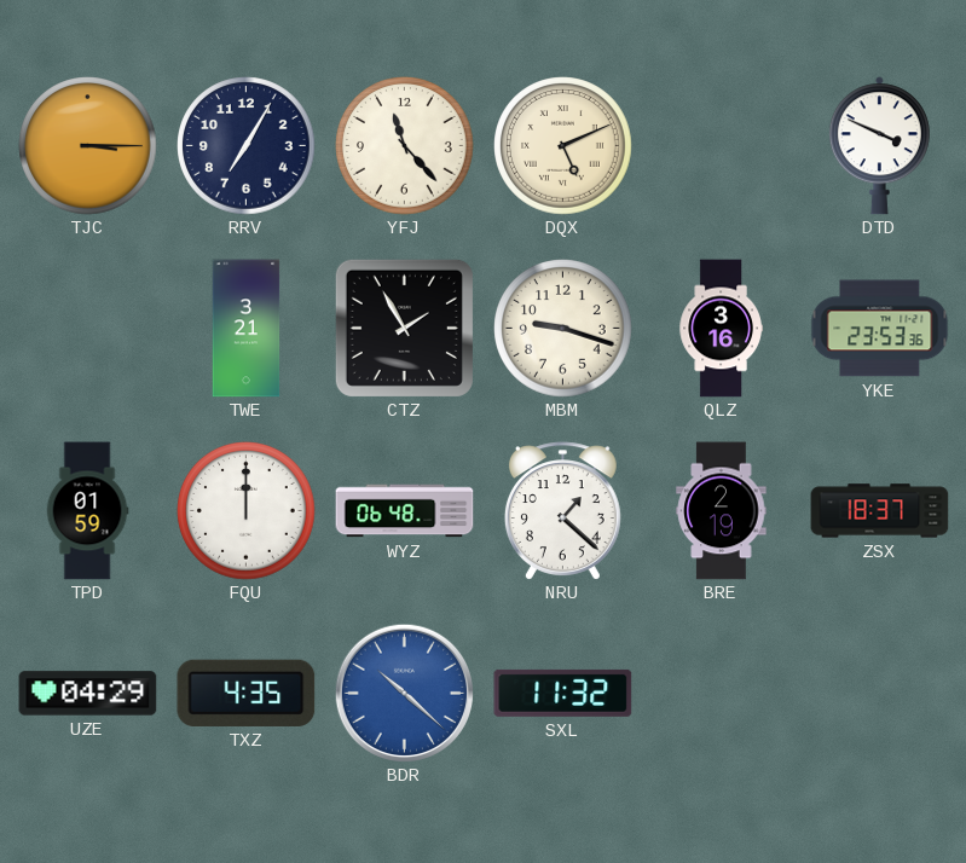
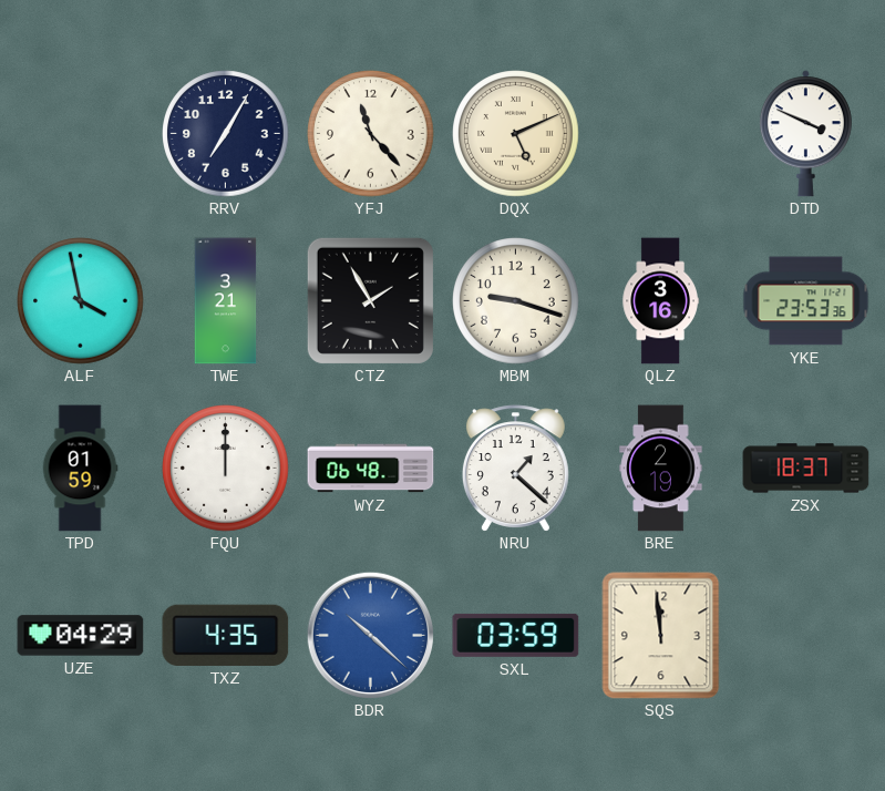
TJC: 3:15 -> none (88, 146)
ALF: none -> 3:58 (81, 301)
SXL: 11:32 -> 03:59 (516, 635)
SQS: none -> 11:59 (661, 636)
